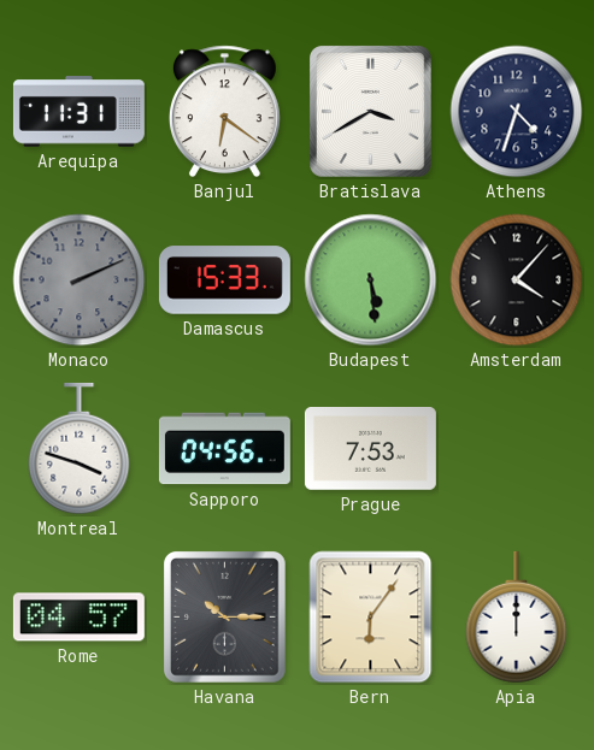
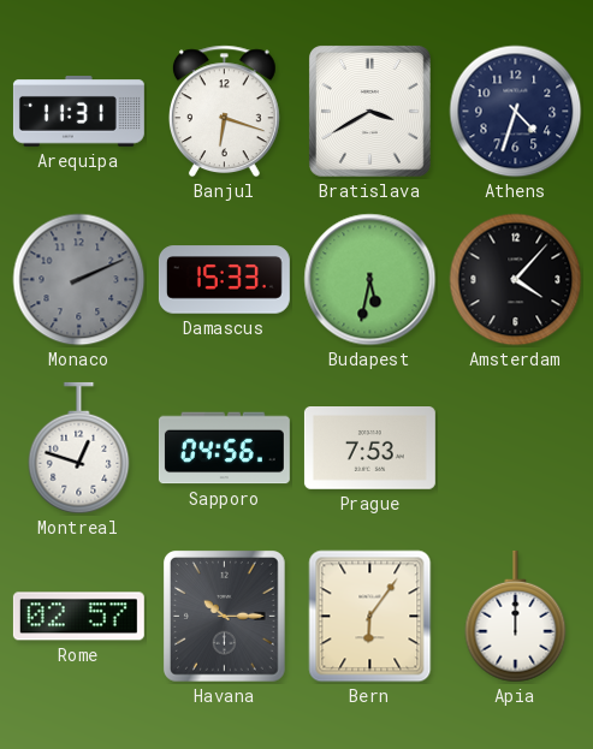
Banjul: 6:21 -> 6:18 (224, 112)
Budapest: 5:29 -> 5:32 (370, 280)
Montreal: 3:48 -> 12:48 (79, 448)
Rome: 04:57 -> 02:57 (78, 617)
